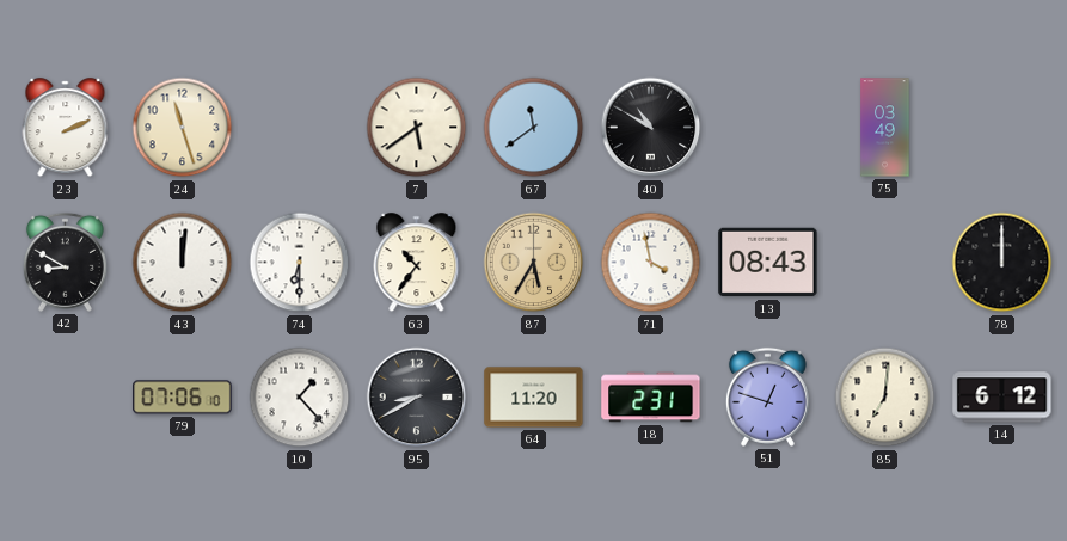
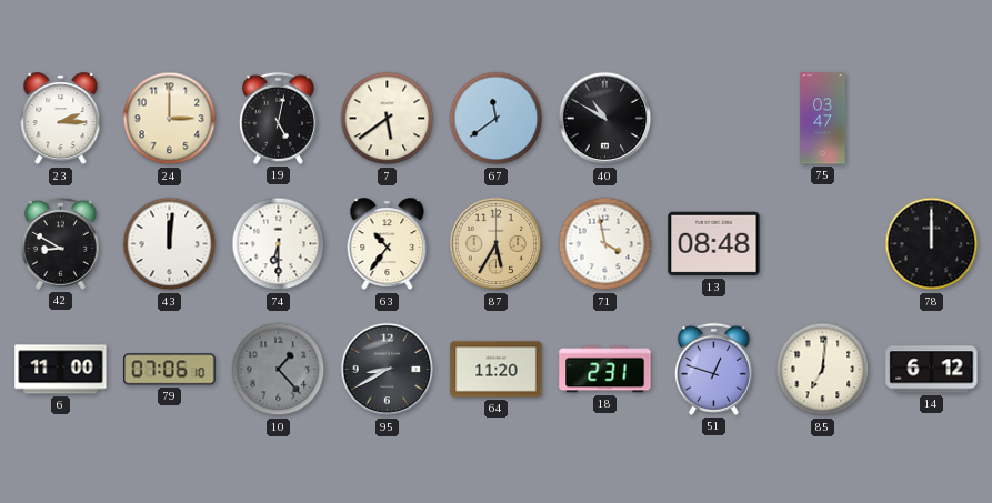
23: 2:11 -> 2:15 (61, 119)
24: 11:27 -> 3:00 (170, 119)
19: none -> 5:02 (278, 118)
75: 03:49 -> 03:47 (823, 119)
13: 08:43 -> 08:48 (714, 244)
6: none -> 11:00 (61, 370)
10 dial: white -> grey (279, 370)
